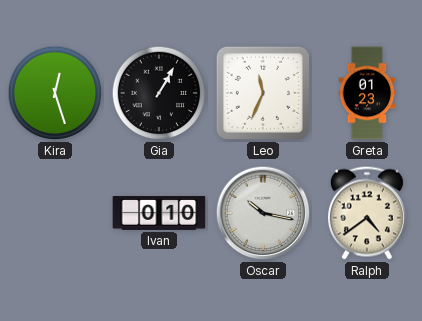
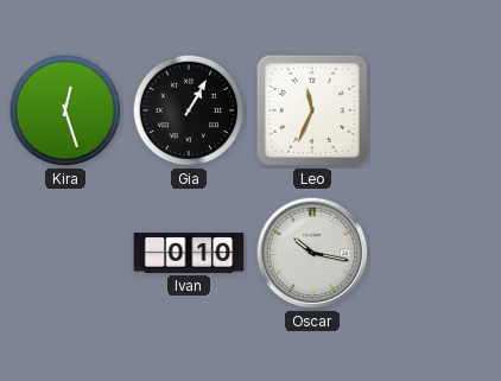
Greta: 01:23 -> none (367, 93)
Ralph: 4:39 -> none (367, 213)
